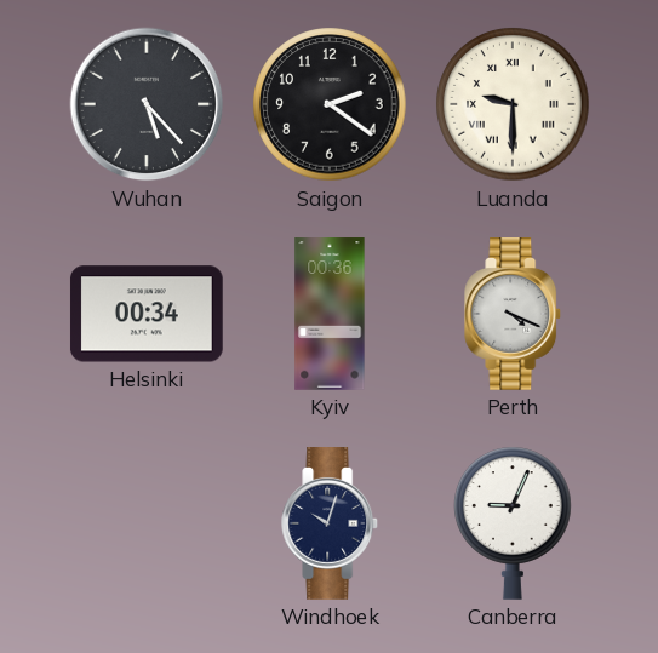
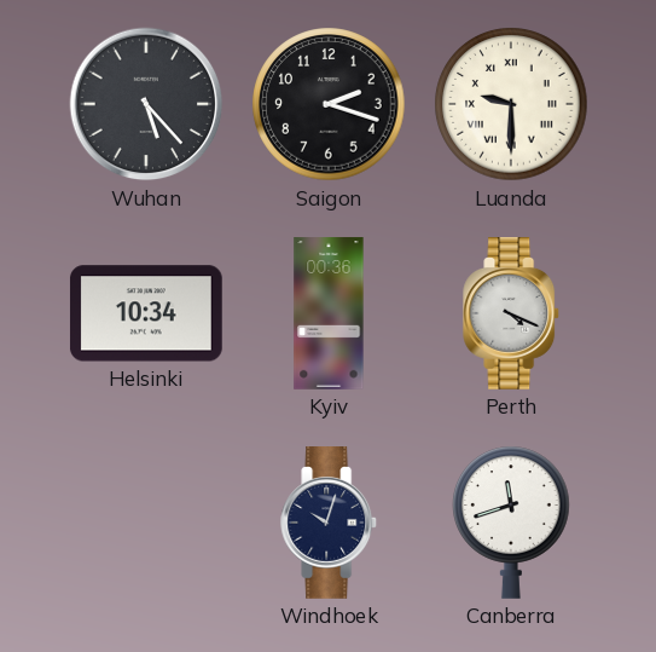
Saigon: 2:21 -> 2:18 (329, 104)
Helsinki: 00:34 -> 10:34 (146, 313)
Canberra: 9:04 -> 11:42 (511, 523)
